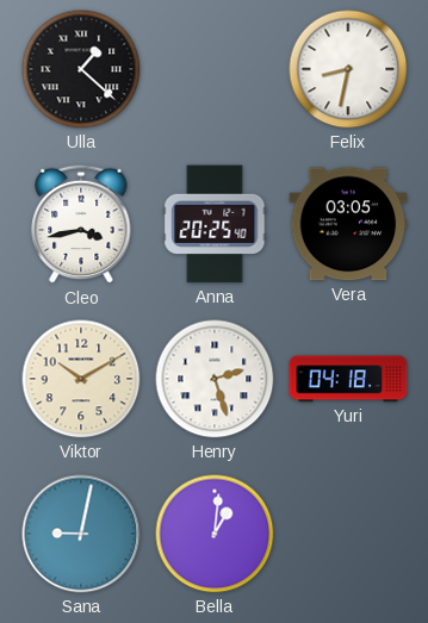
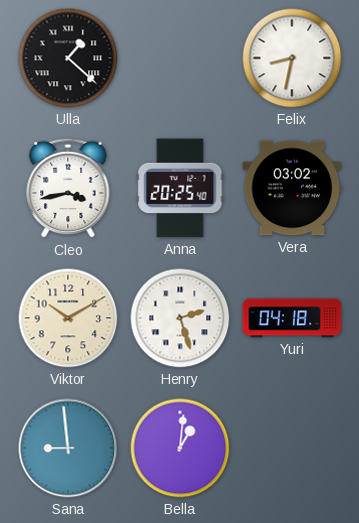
Vera: 03:05 -> 03:02 (292, 188)
Sana: 9:02 -> 8:59 (68, 448)
